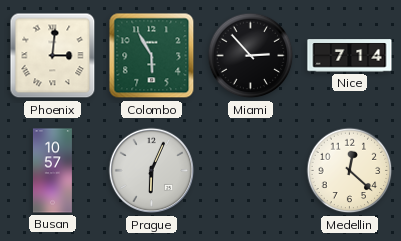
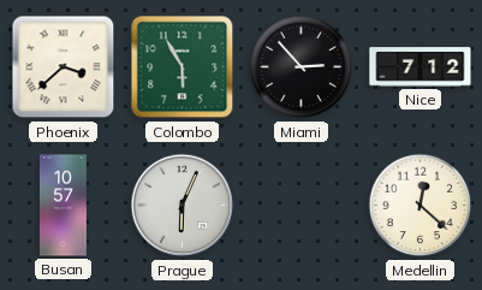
Phoenix: 3:01 -> 3:38 (64, 67)
Nice: 7:14 -> 7:12 (421, 67)
